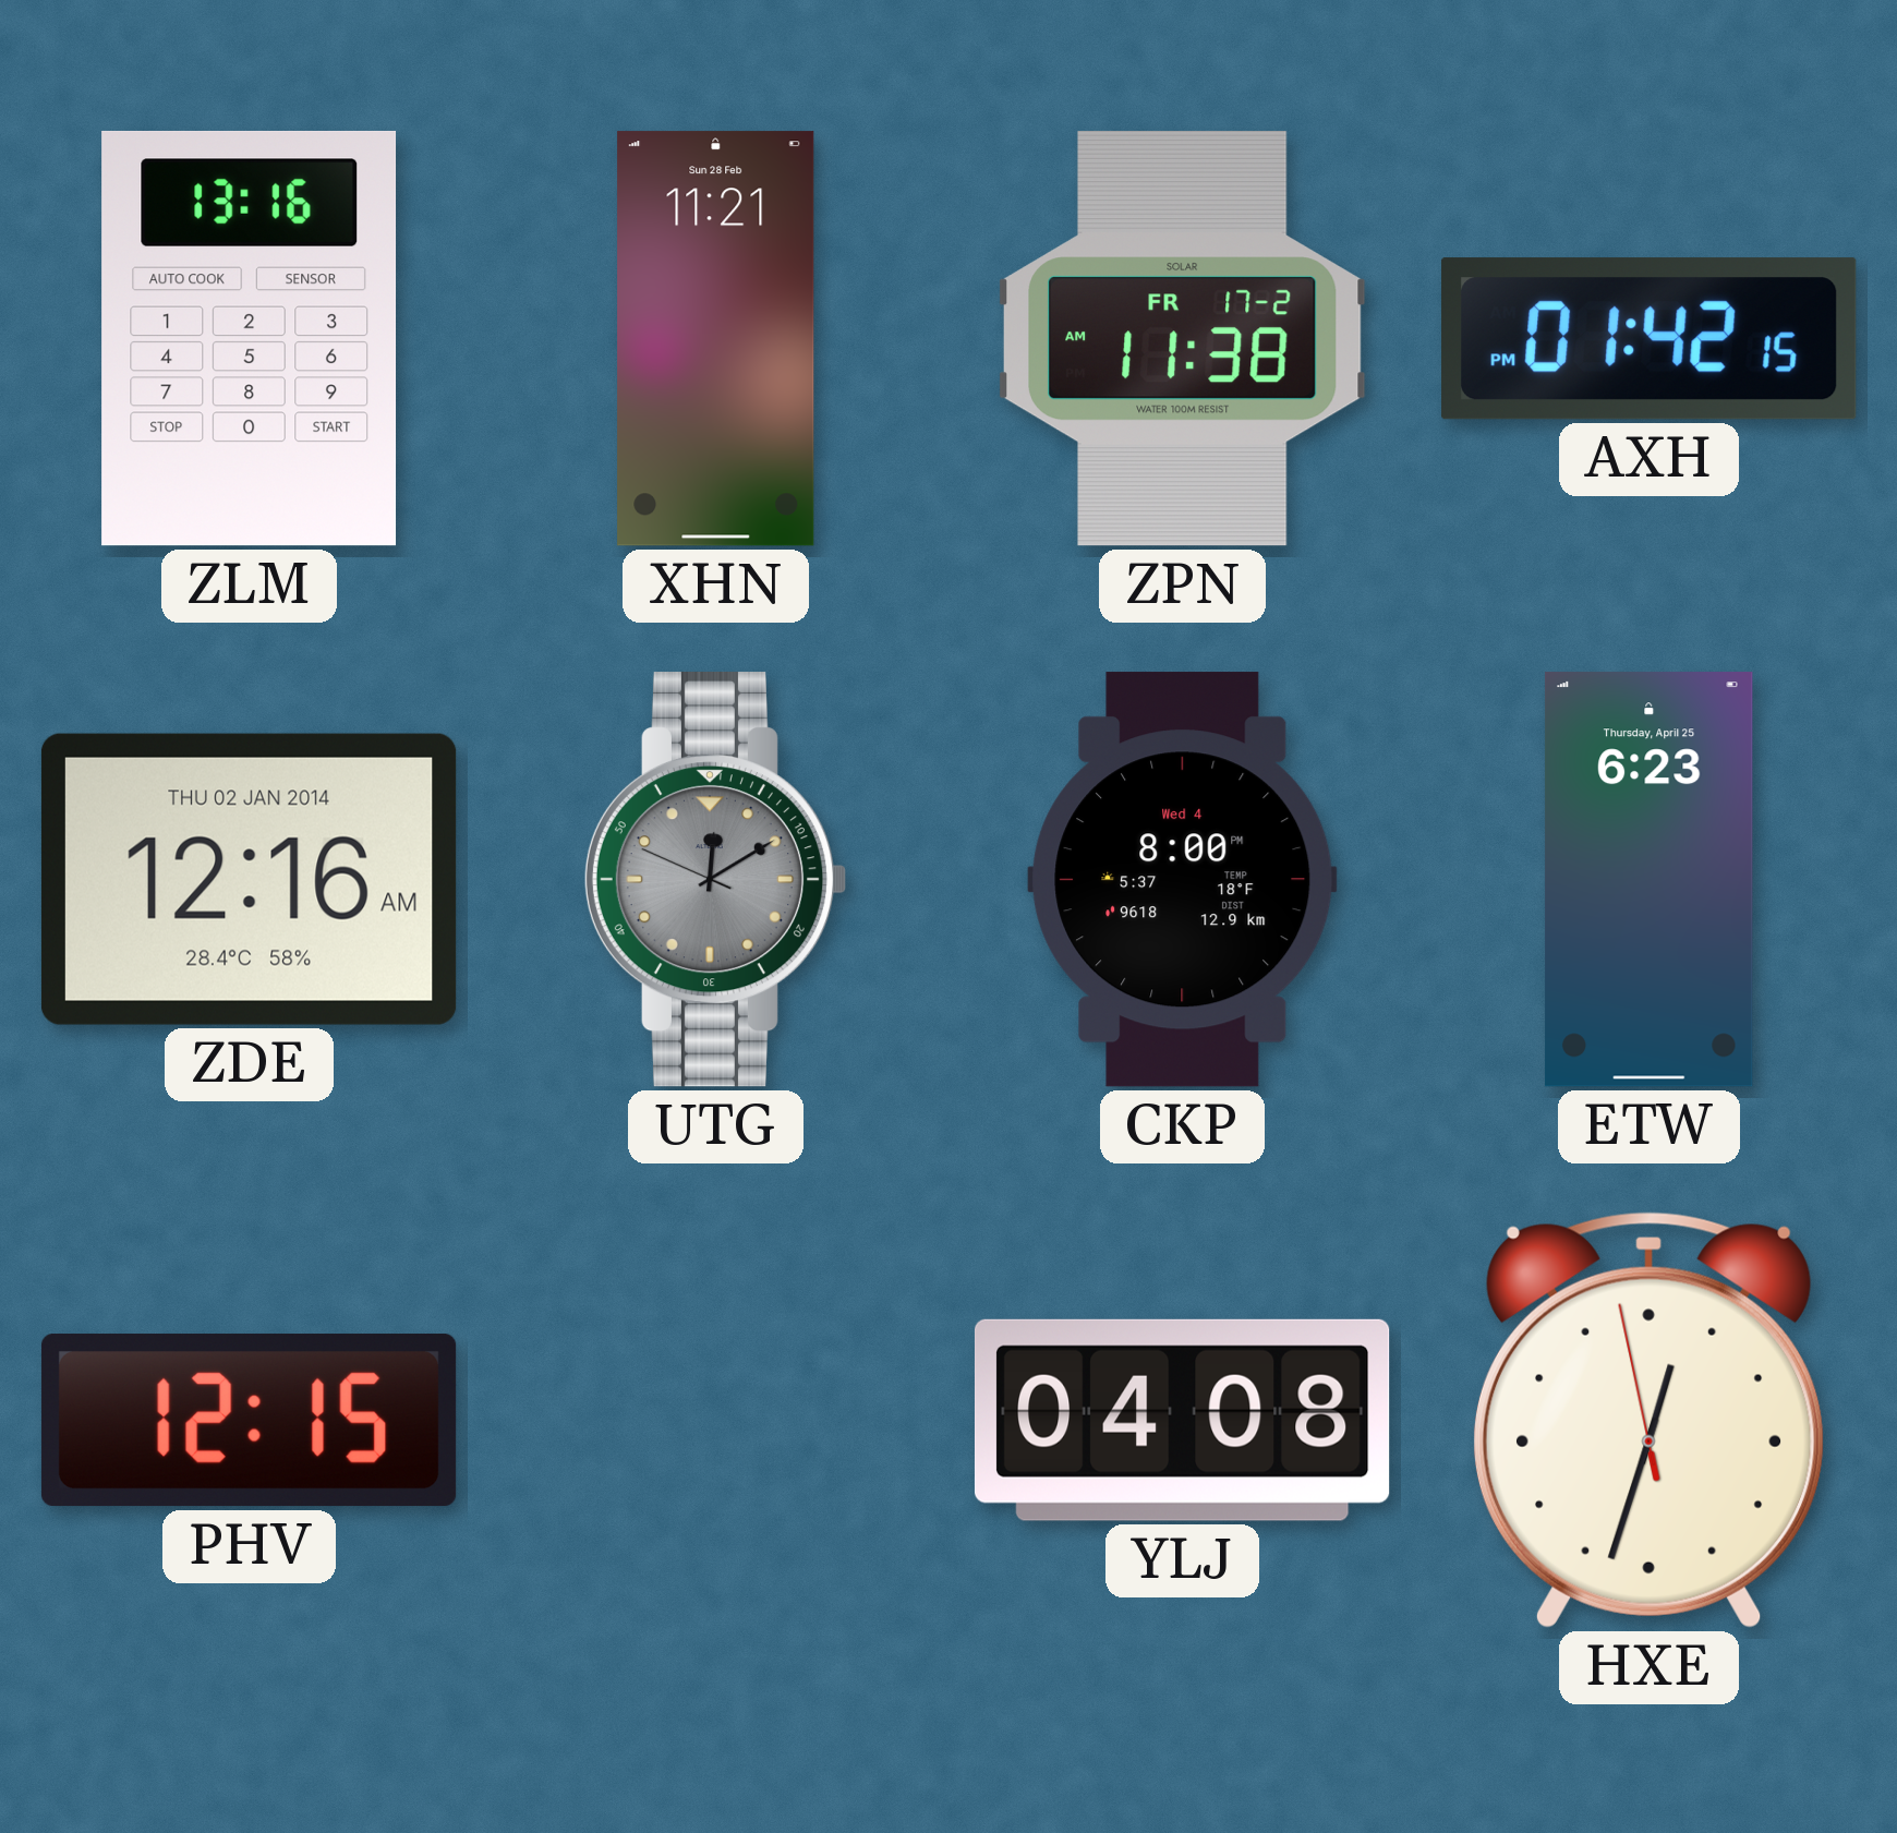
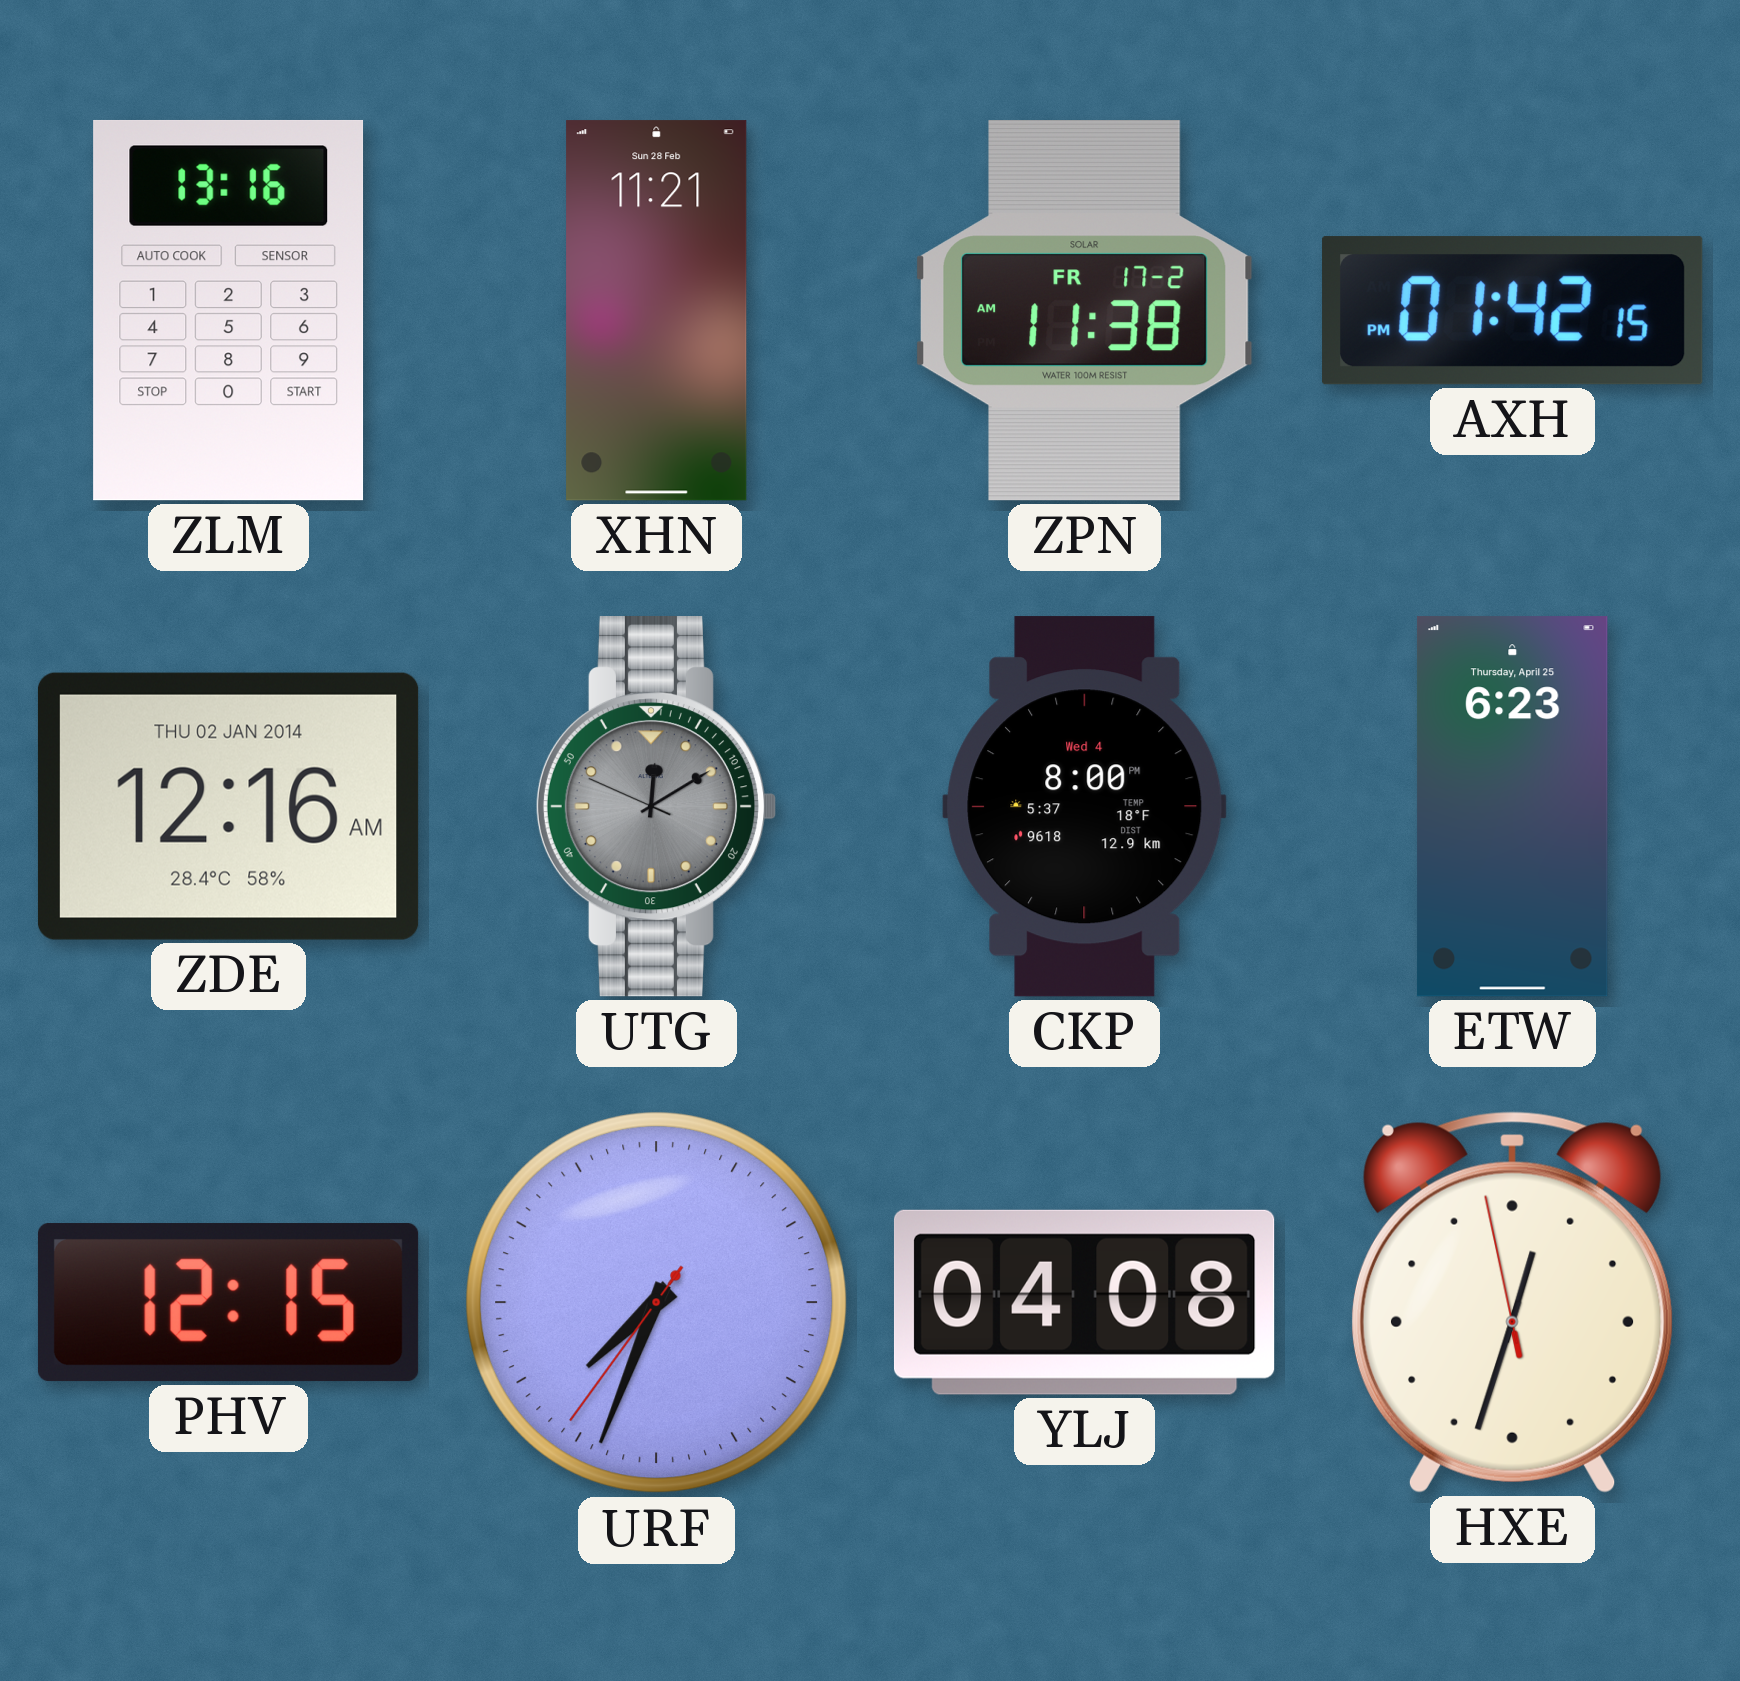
URF: none -> 7:33 (657, 1303)
